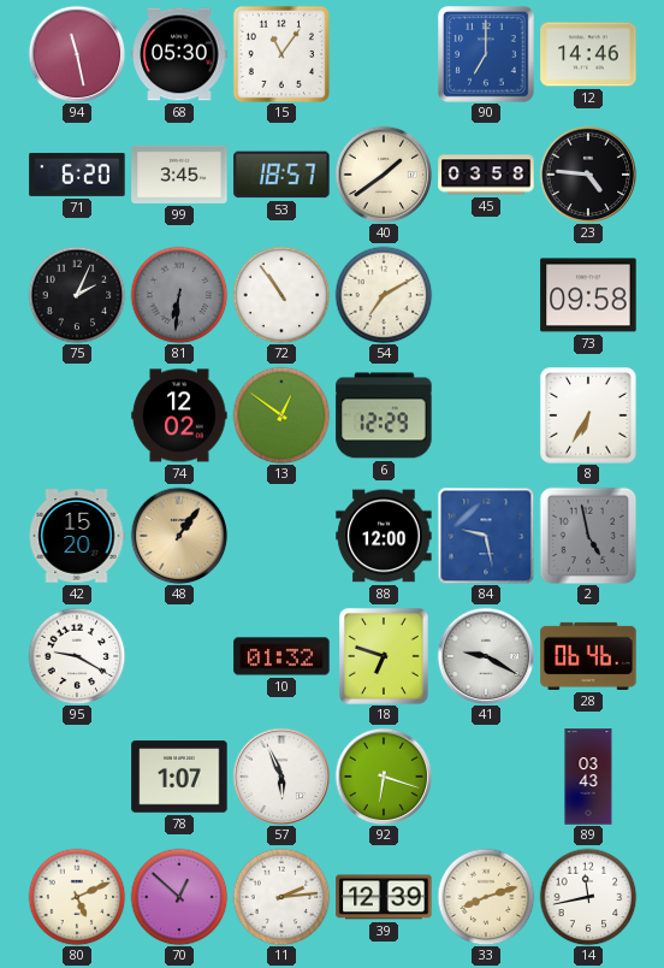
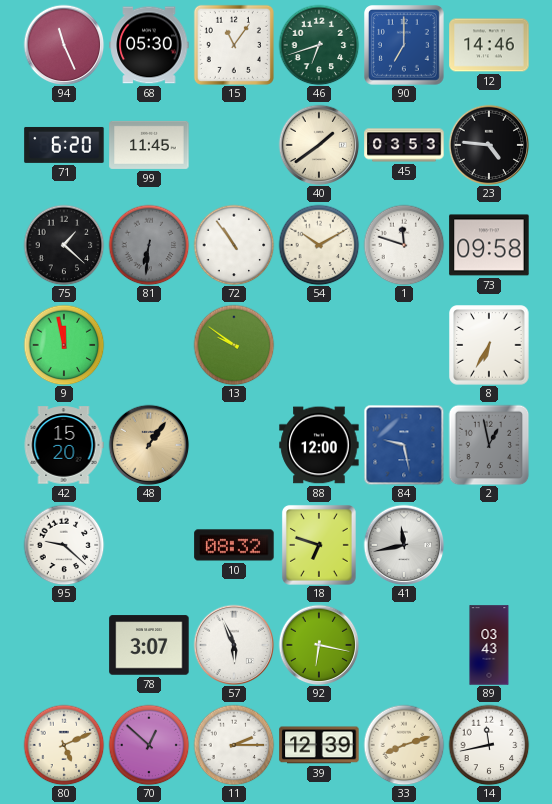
94: 11:28 -> 11:26 (64, 45)
46: none -> 6:42 (319, 45)
99: 3:45 -> 11:45 (149, 145)
53: 18:57 -> none (281, 175)
45: 03:58 -> 03:53 (404, 145)
75: 2:04 -> 1:22 (64, 245)
54: 7:10 -> 10:10 (319, 245)
1: none -> 11:48 (404, 245)
9: none -> 11:58 (64, 345)
74: 12:02 -> none (179, 415)
13: 12:51 -> 9:51 (234, 345)
6: 12:29 -> none (384, 415)
2: 4:58 -> 12:58 (489, 445)
95: 9:20 -> 9:22 (64, 545)
10: 01:32 -> 08:32 (234, 545)
41: 9:20 -> 11:43 (404, 545)
28: 06:46 -> none (588, 656)
78: 1:07 -> 3:07 (149, 645)
92: 6:18 -> 6:17 (319, 645)
11: 2:14 -> 2:15 (234, 745)
